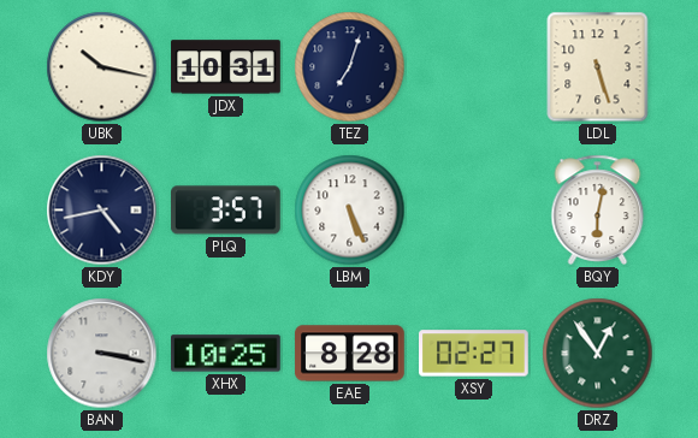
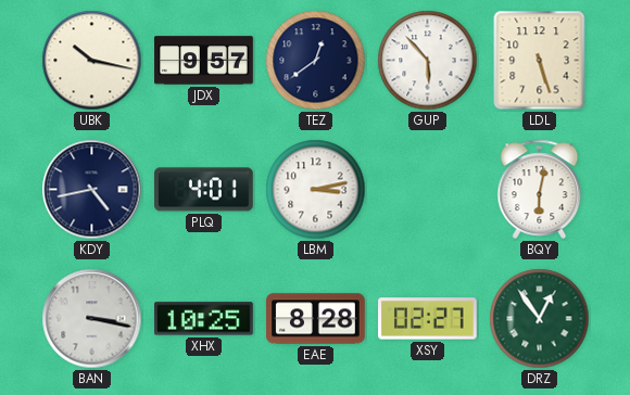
JDX: 10:31 -> 9:57 (204, 61)
TEZ: 7:03 -> 12:39 (316, 61)
GUP: none -> 5:53 (428, 61)
PLQ: 3:57 -> 4:01 (204, 190)
LBM: 5:26 -> 3:13 (316, 190)
